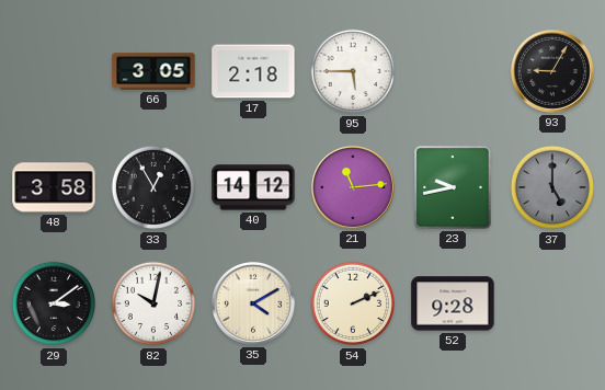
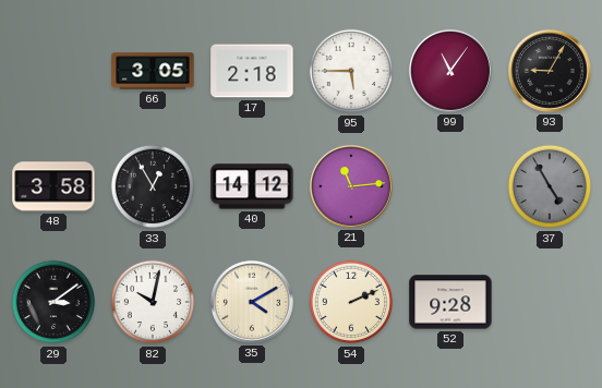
99: none -> 11:06 (450, 71)
23: 9:43 -> none (453, 187)
37: 5:00 -> 4:55 (550, 186)
